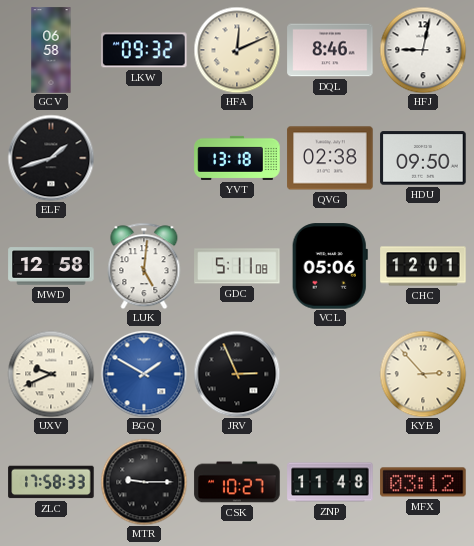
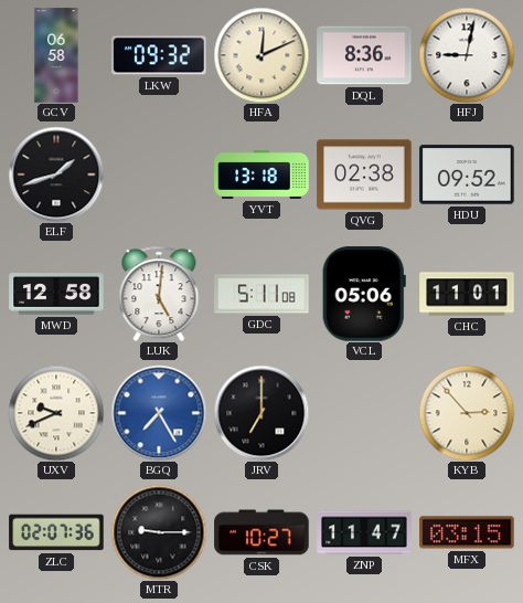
DQL: 8:46 -> 8:36 (364, 55)
HDU: 09:50 -> 09:52 (467, 174)
CHC: 12:01 -> 11:01 (467, 294)
BGQ: 1:50 -> 7:25 (159, 413)
JRV: 2:56 -> 7:00 (261, 413)
ZLC: 17:58 -> 02:07 (56, 532)
ZNP: 11:48 -> 11:47 (364, 532)
MFX: 03:12 -> 03:15 (467, 532)
